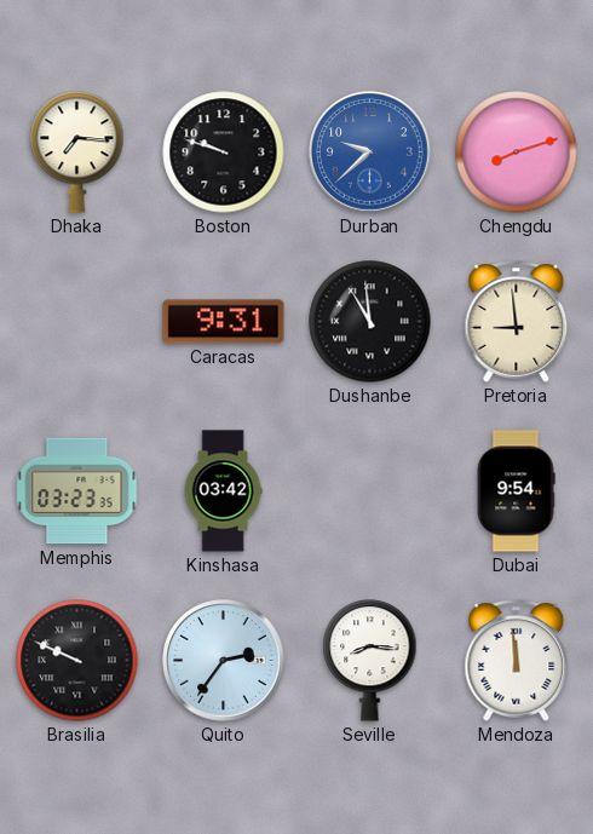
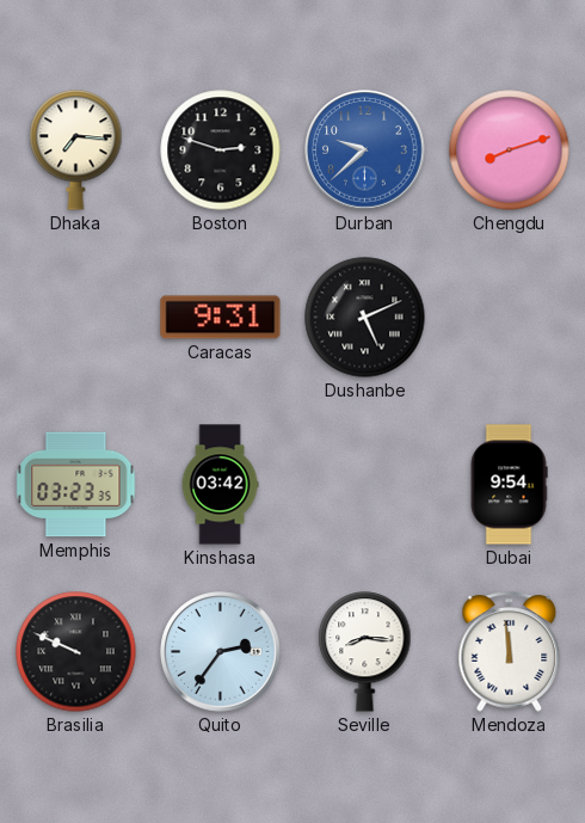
Boston: 9:48 -> 2:48 (221, 151)
Dushanbe: 10:59 -> 5:11 (365, 318)
Pretoria: 8:59 -> none (517, 322)
